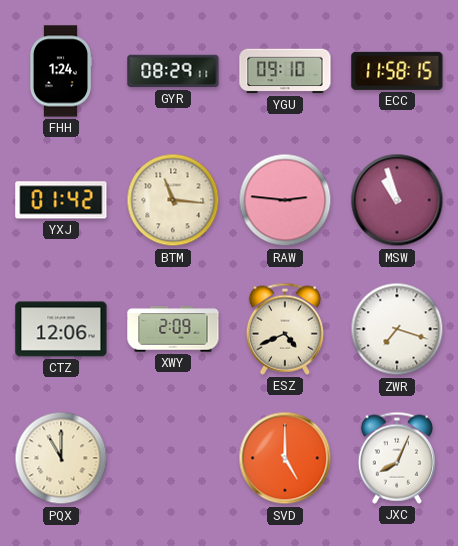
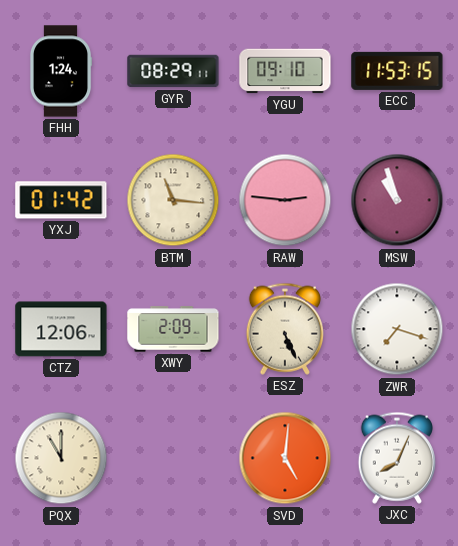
ECC: 11:58 -> 11:53 (397, 71)
ESZ: 4:41 -> 5:26 (285, 329)
SVD: 5:00 -> 5:01 (285, 458)
